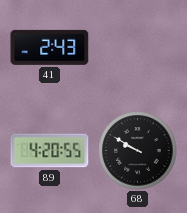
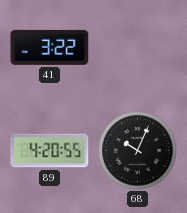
41: 2:43 -> 3:22 (50, 47)
68: 9:50 -> 10:04 (138, 151)
